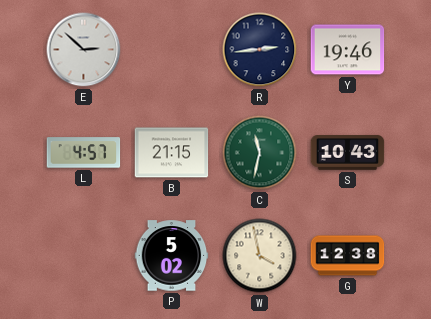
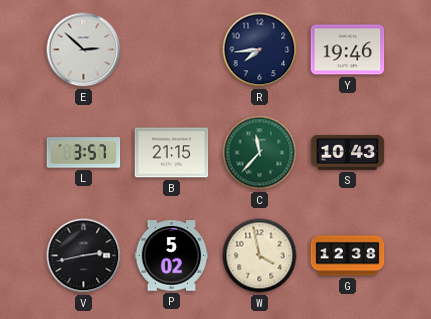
R: 2:44 -> 7:44 (260, 50)
L: 4:57 -> 3:57 (84, 153)
C: 11:32 -> 11:37 (260, 153)
V: none -> 2:43 (84, 256)
